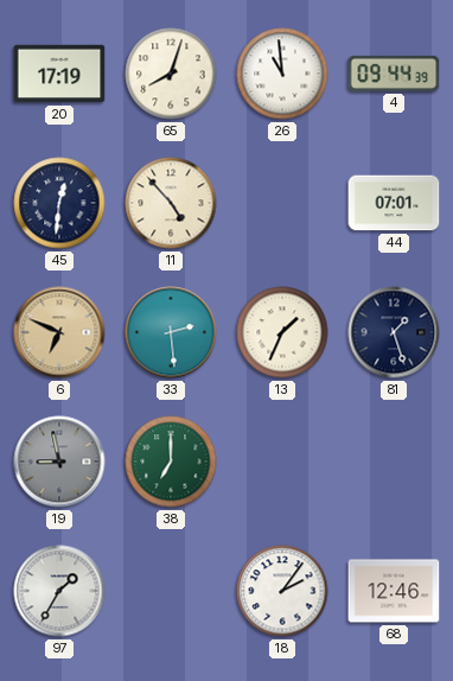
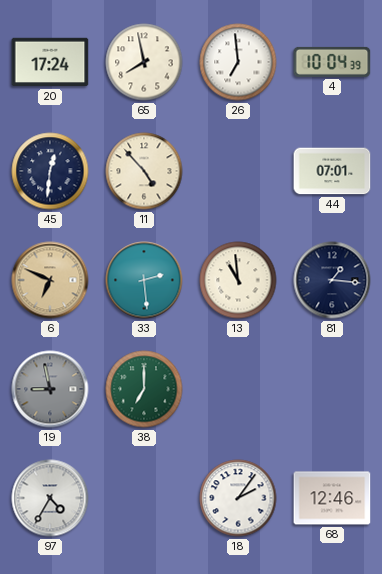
20: 17:19 -> 17:24 (50, 62)
65: 8:03 -> 7:58 (144, 62)
26: 10:59 -> 6:59 (238, 62)
4: 09:44 -> 10:04 (332, 62)
13: 1:34 -> 10:59 (238, 280)
81: 1:27 -> 1:16 (332, 280)
97: 1:35 -> 4:35 (50, 498)
